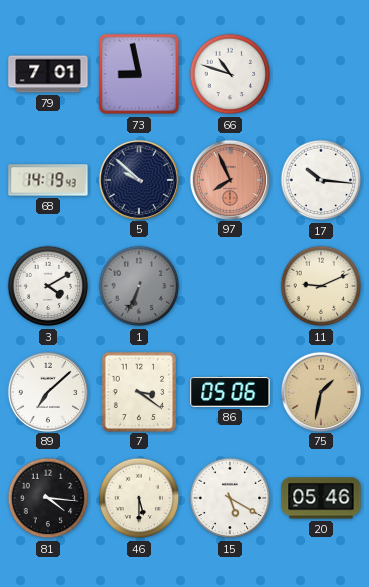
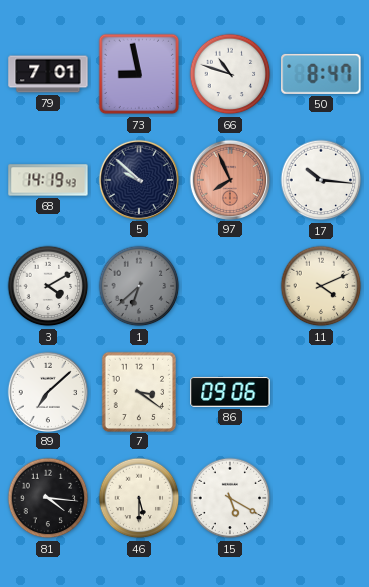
50: none -> 8:47 (321, 74)
1: 6:34 -> 6:38 (139, 286)
11: 9:11 -> 4:11 (321, 286)
86: 05:06 -> 09:06 (230, 392)
75: 1:32 -> none (320, 391)
20: 05:46 -> none (321, 498)
